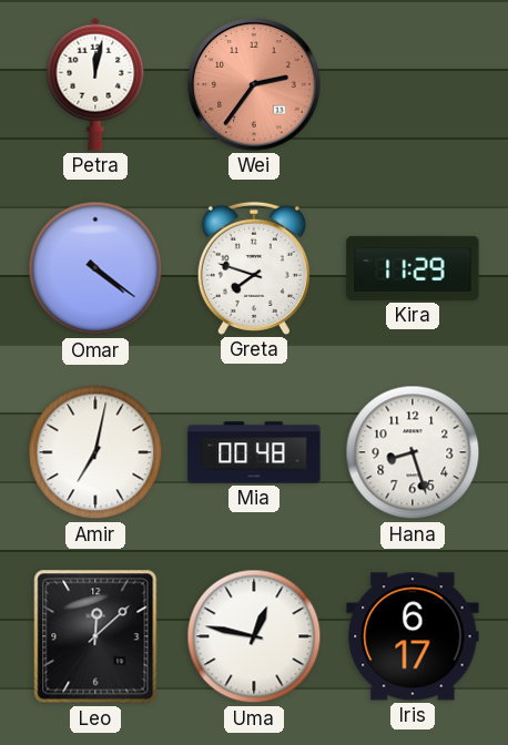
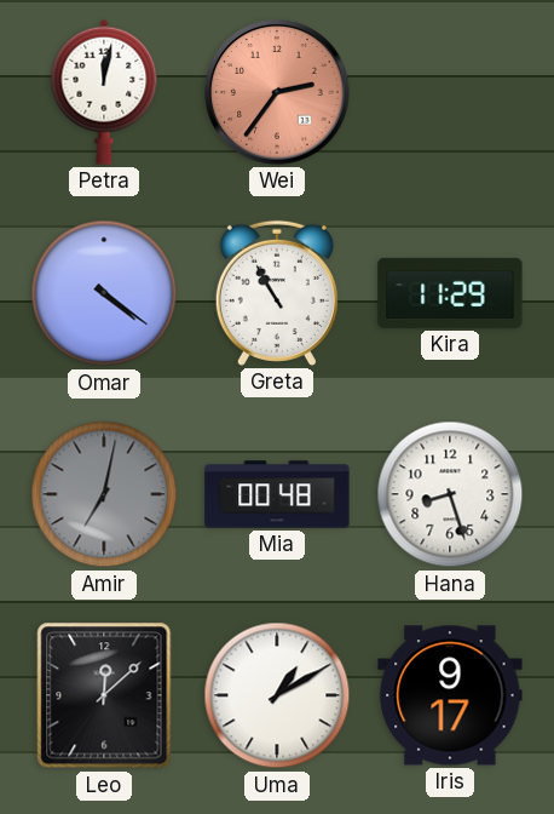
Greta: 7:48 -> 10:55 (277, 293)
Amir dial: white -> grey (104, 494)
Uma: 12:47 -> 1:10 (277, 695)
Iris: 6:17 -> 9:17 (450, 695)
